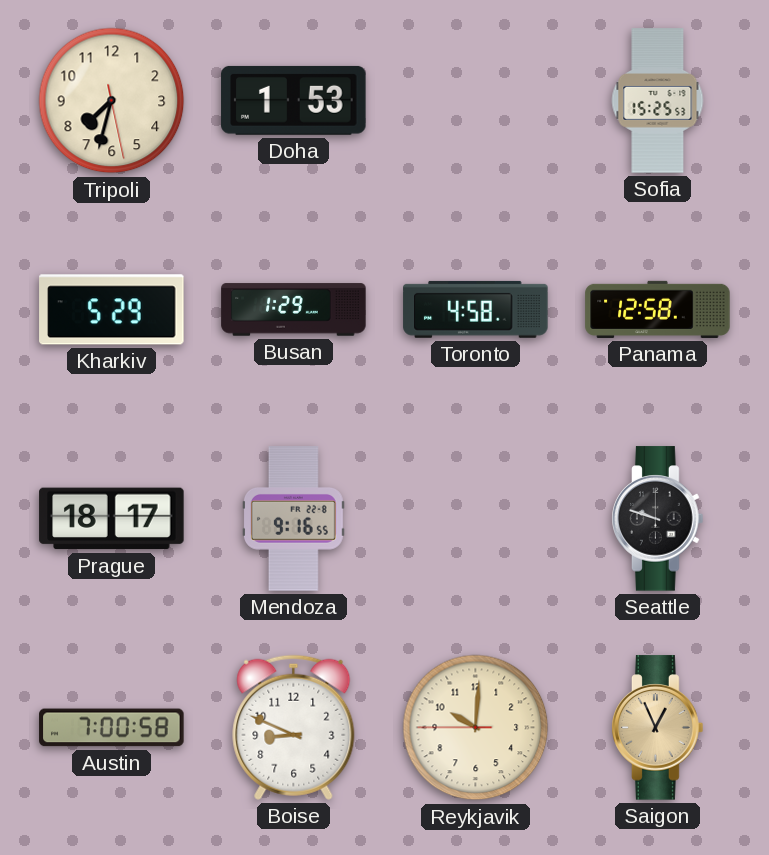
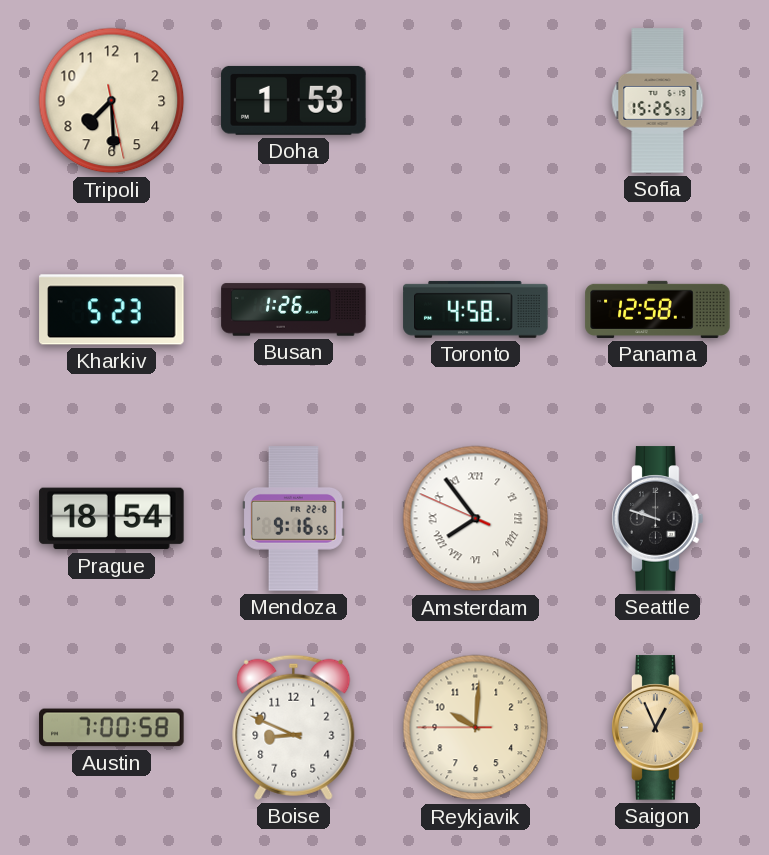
Tripoli: 7:32 -> 7:29 (112, 101)
Kharkiv: 5:29 -> 5:23 (112, 310)
Busan: 1:29 -> 1:26 (294, 310)
Prague: 18:17 -> 18:54 (112, 519)
Amsterdam: none -> 7:53 (476, 519)
